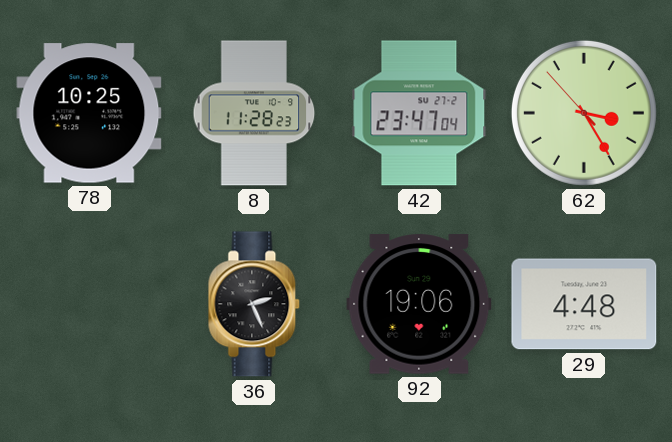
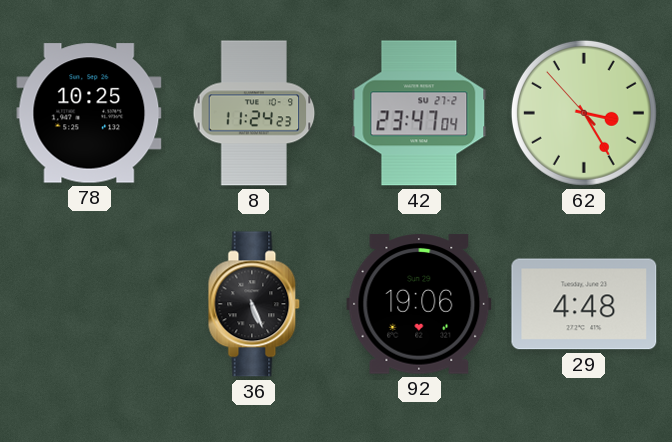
8: 11:28 -> 11:24 (254, 113)
36: 2:26 -> 5:26 (254, 304)
